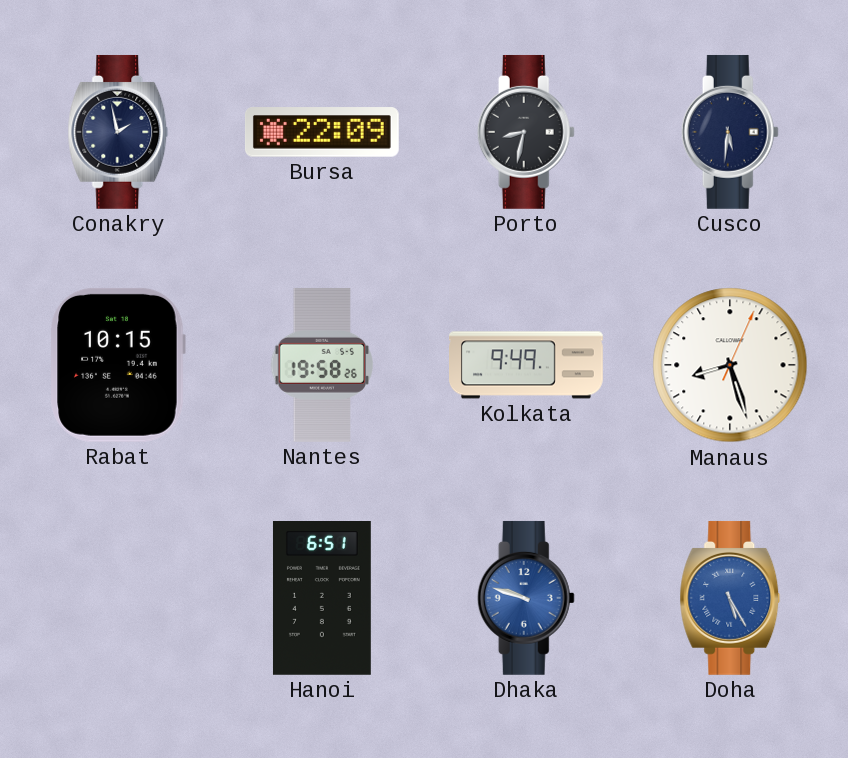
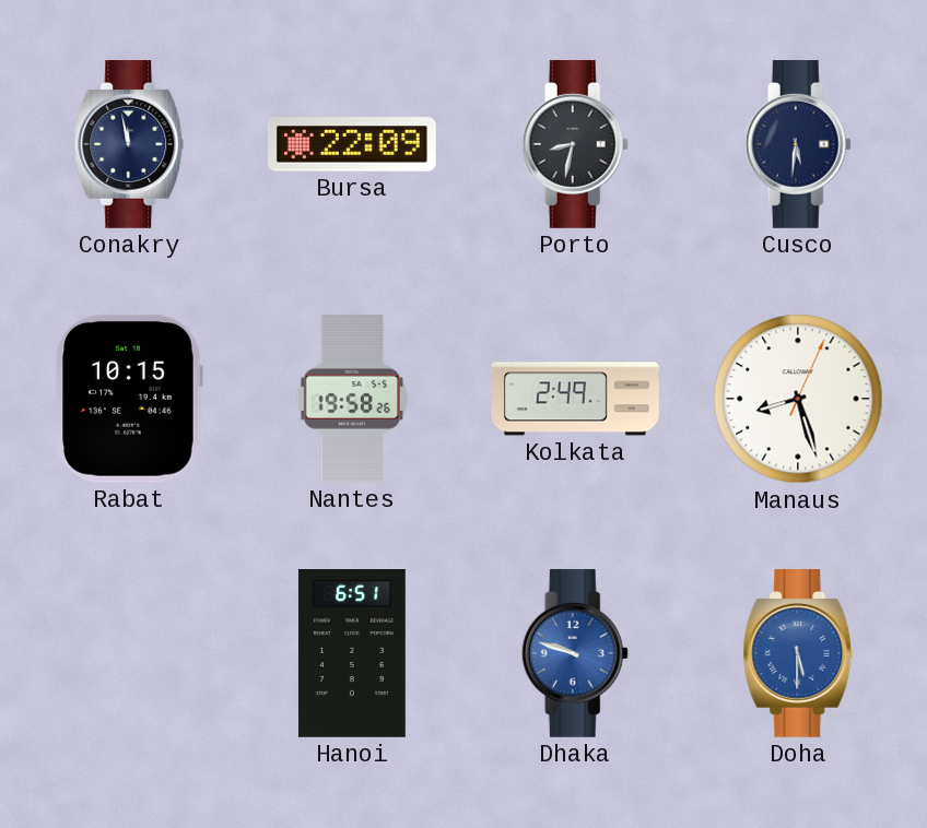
Conakry: 1:58 -> 11:58 (129, 144)
Kolkata: 9:49 -> 2:49 (576, 399)
Doha: 5:25 -> 5:30 (798, 653)
